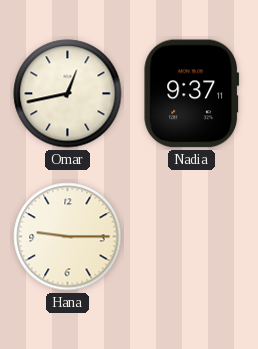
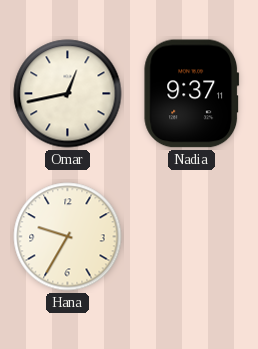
Hana: 9:15 -> 9:35 (68, 237)
